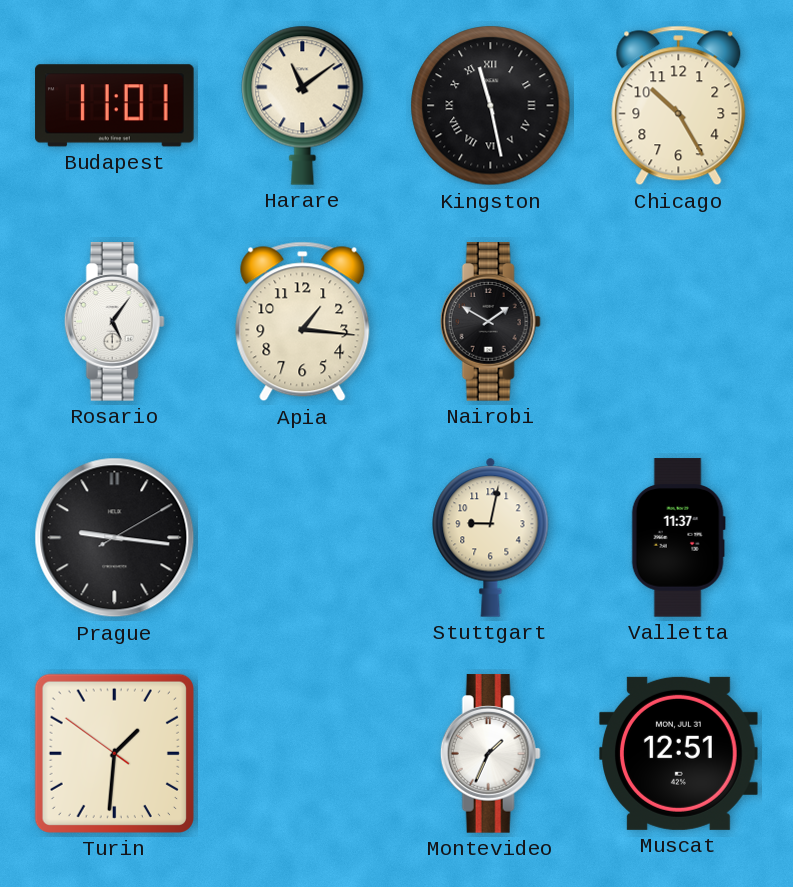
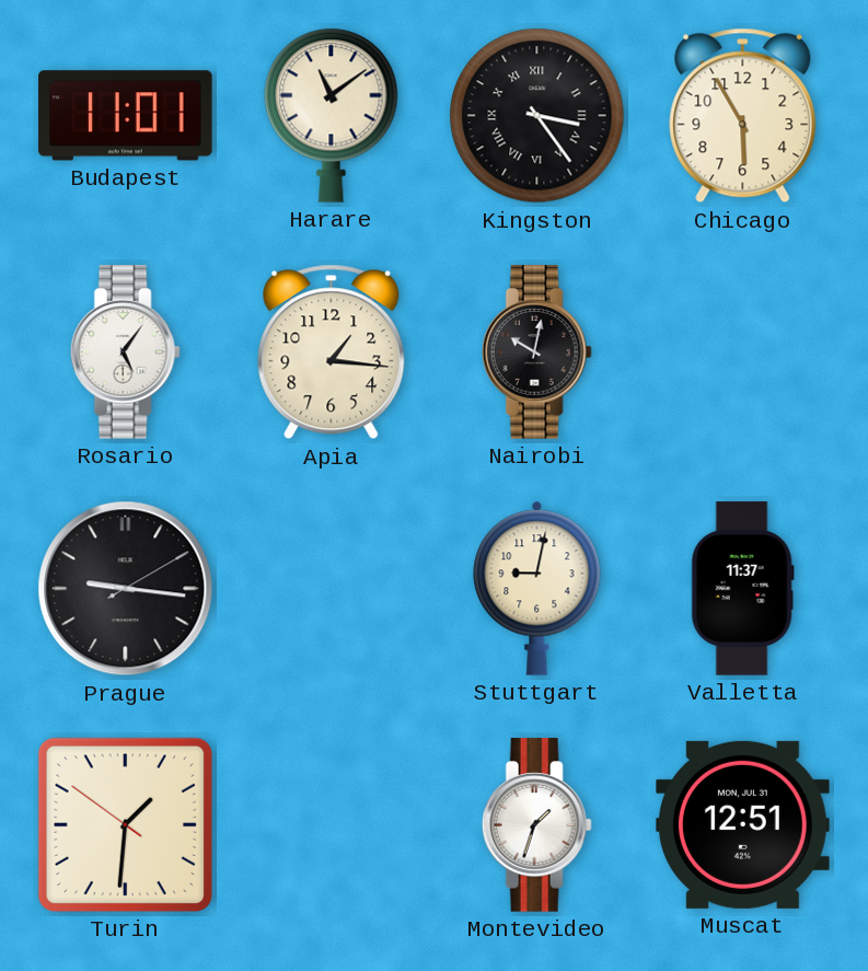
Kingston: 11:28 -> 3:24 (537, 116)
Chicago: 10:25 -> 5:55 (743, 116)
Nairobi: 1:50 -> 10:02 (536, 352)
Montevideo: 1:34 -> 1:33 (536, 825)
